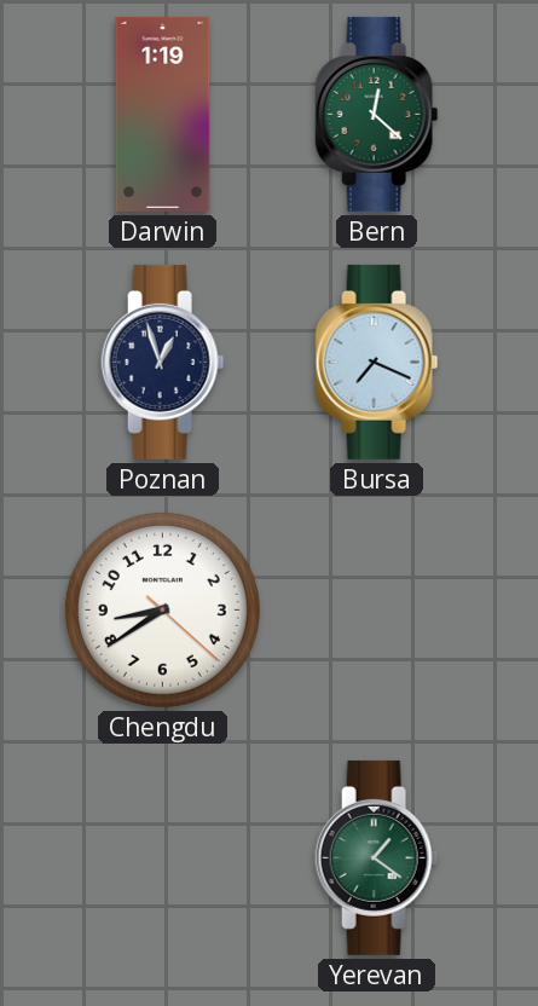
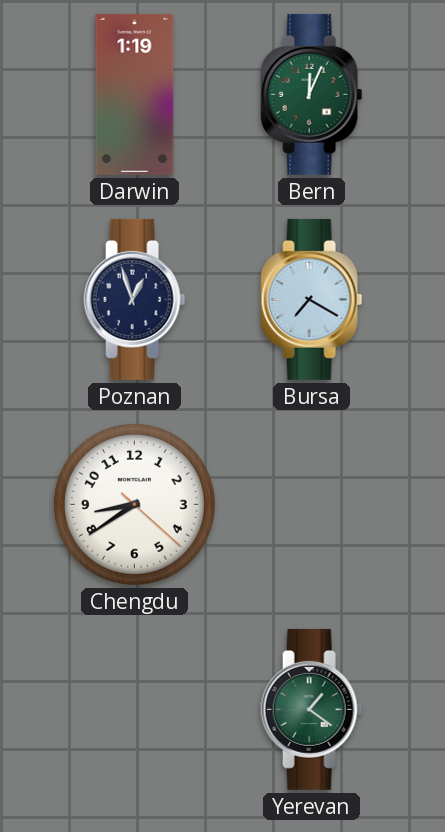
Bern: 12:22 -> 12:04 (312, 94)
Bursa: 7:19 -> 7:20 (312, 299)
